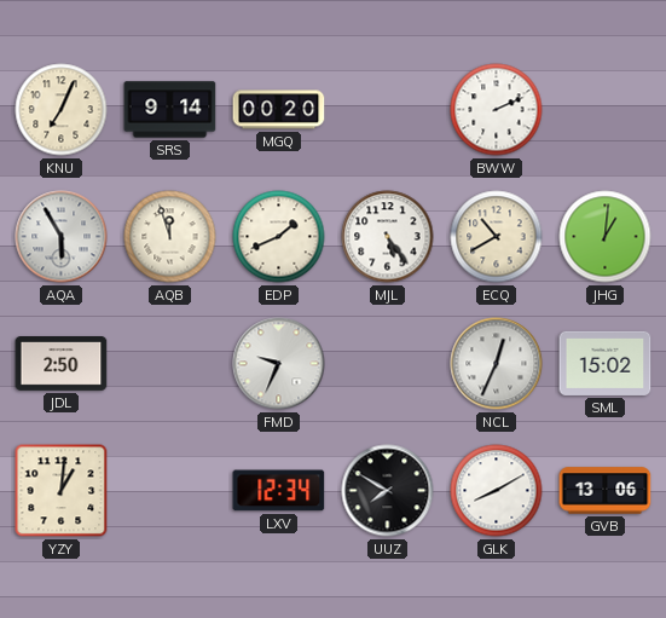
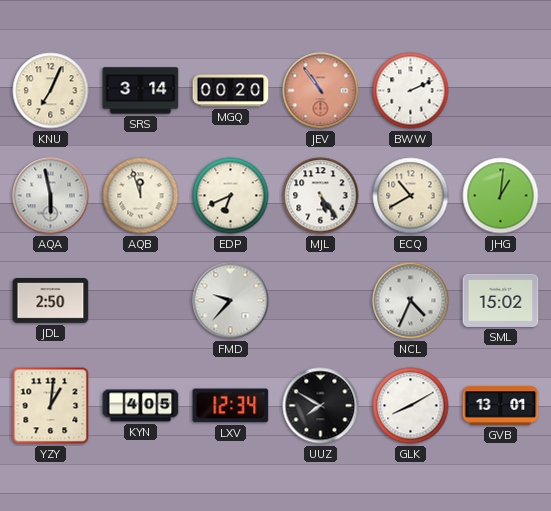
SRS: 9:14 -> 3:14 (141, 91)
JEV: none -> 10:54 (321, 91)
AQA: 5:55 -> 5:58 (51, 196)
EDP: 1:41 -> 6:41 (231, 196)
FMD: 9:34 -> 9:37 (231, 301)
NCL: 12:34 -> 4:34 (411, 301)
KYN: none -> 4:05 (141, 406)
GVB: 13:06 -> 13:01 (501, 406)
